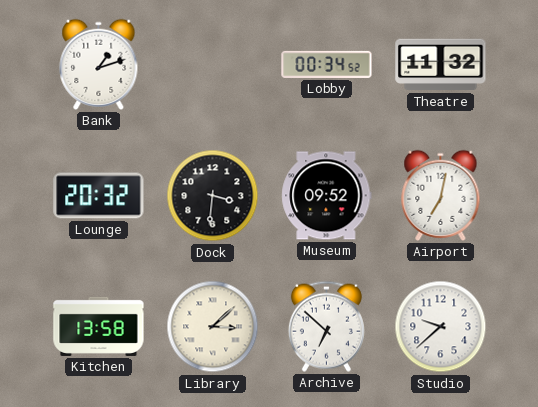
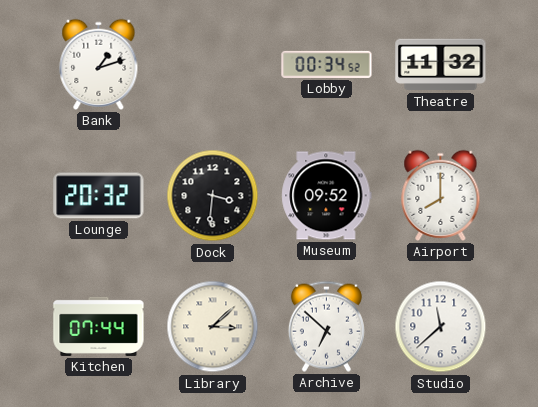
Airport: 7:02 -> 8:00 (441, 195)
Kitchen: 13:58 -> 07:44 (99, 326)
Studio: 9:38 -> 11:38 (441, 327)
